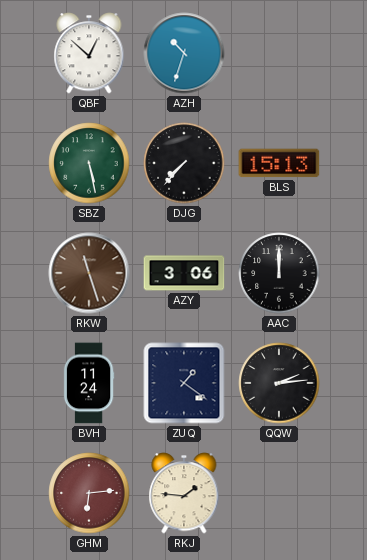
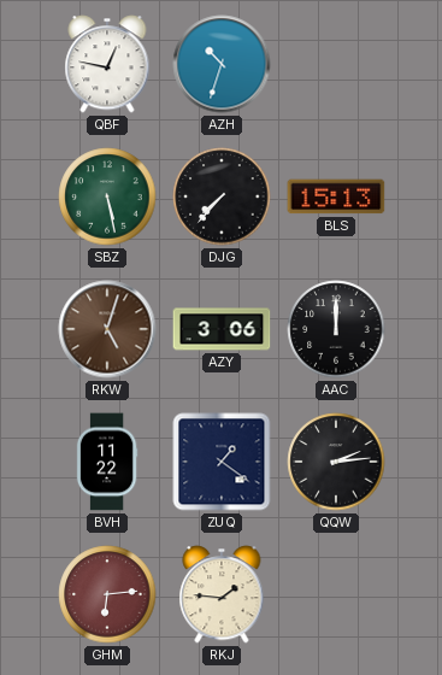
QBF: 12:52 -> 12:47 (107, 64)
RKW: 11:27 -> 5:03 (107, 329)
BVH: 11:24 -> 11:22 (107, 462)
